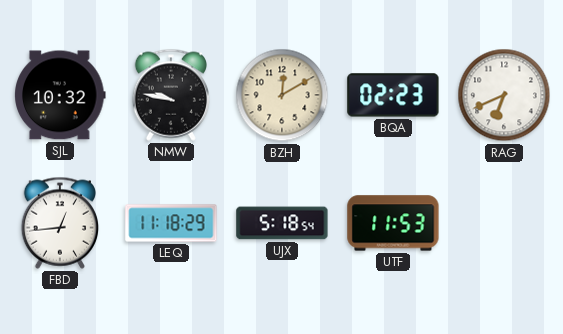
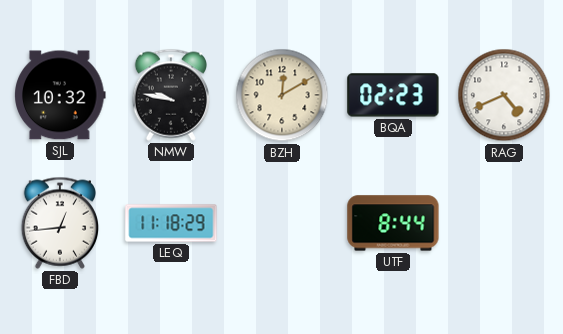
RAG: 6:41 -> 4:41 (504, 95)
UJX: 5:18 -> none (282, 223)
UTF: 11:53 -> 8:44 (393, 223)
